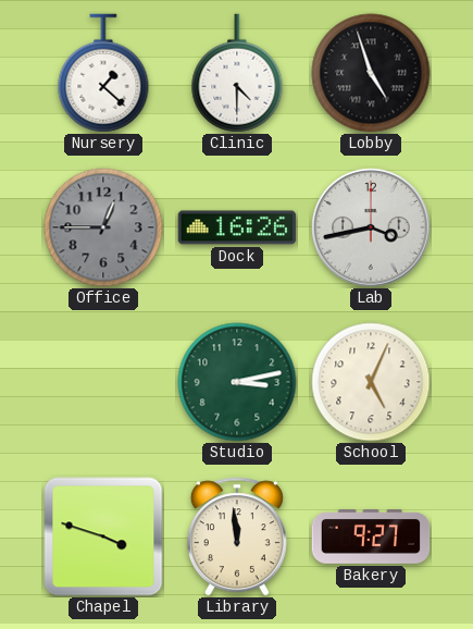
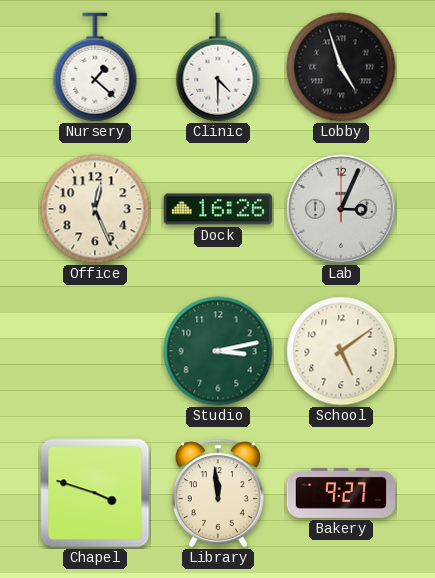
Office: 12:45 -> 12:26 (95, 209)
Office dial: grey -> cream (95, 209)
Lab: 3:43 -> 3:04 (341, 209)
School: 5:04 -> 5:09 (341, 351)
